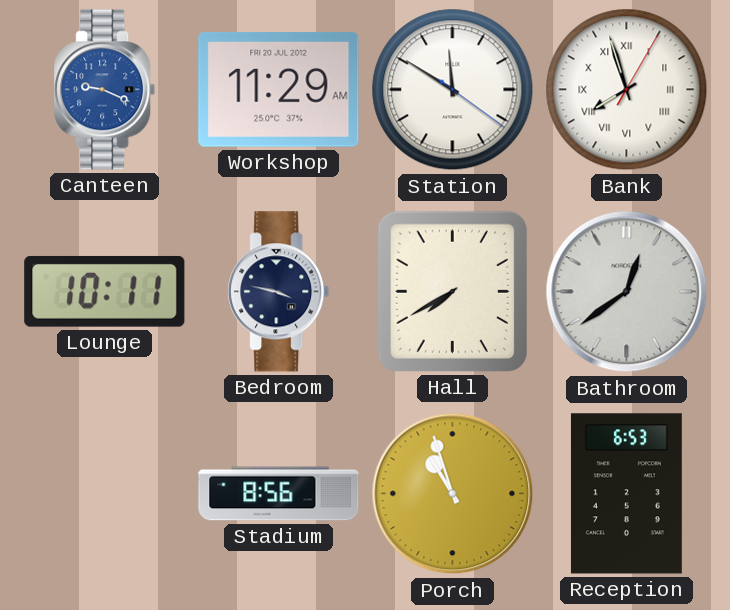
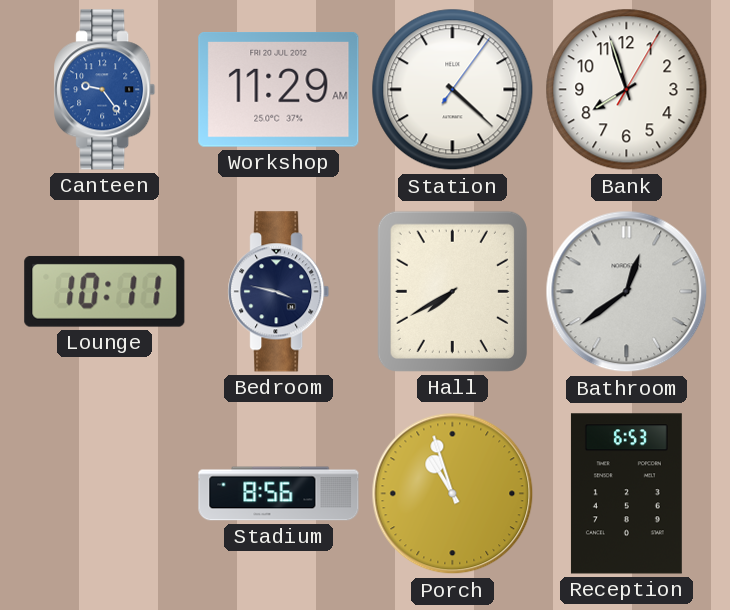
Canteen: 9:19 -> 9:24 (105, 90)
Station: 11:50 -> 4:22 (453, 90)
Bank numerals: Roman -> Arabic (627, 90)
